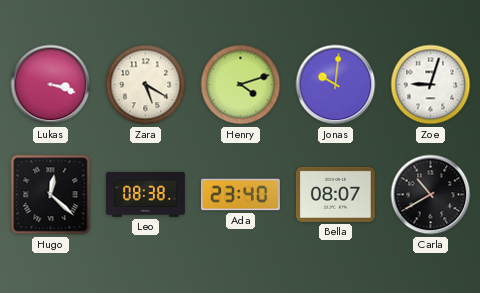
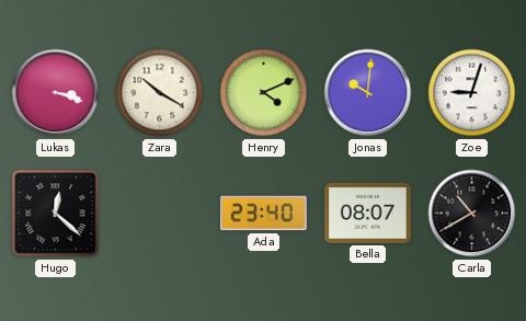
Zara: 5:20 -> 10:20 (160, 93)
Henry: 4:12 -> 4:11 (264, 93)
Leo: 08:38 -> none (145, 195)
